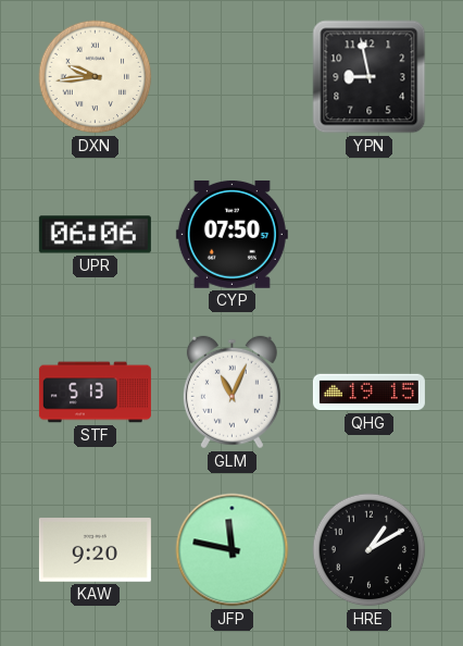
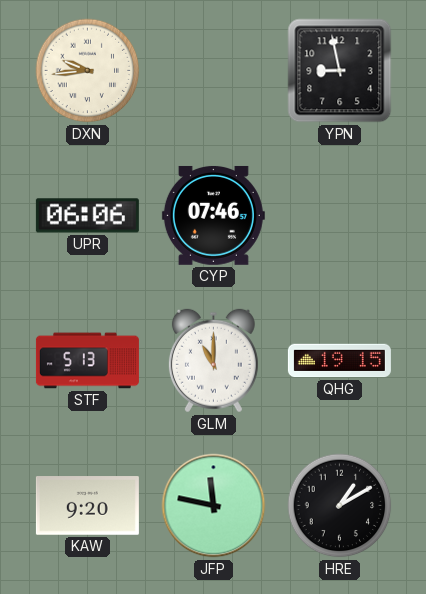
CYP: 07:50 -> 07:46 (213, 215)
GLM: 11:04 -> 11:00 (213, 361)
